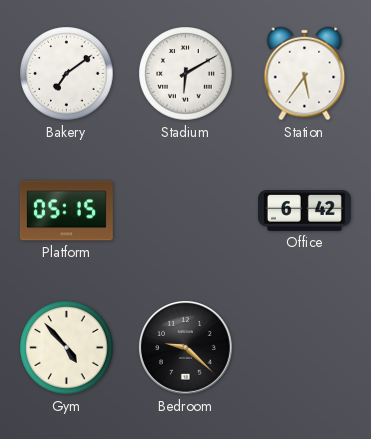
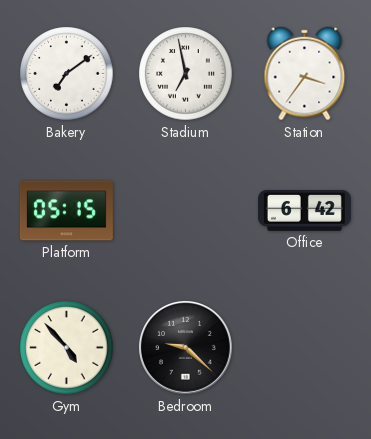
Stadium: 6:10 -> 6:58 (186, 74)
Station: 5:36 -> 3:36 (305, 74)
